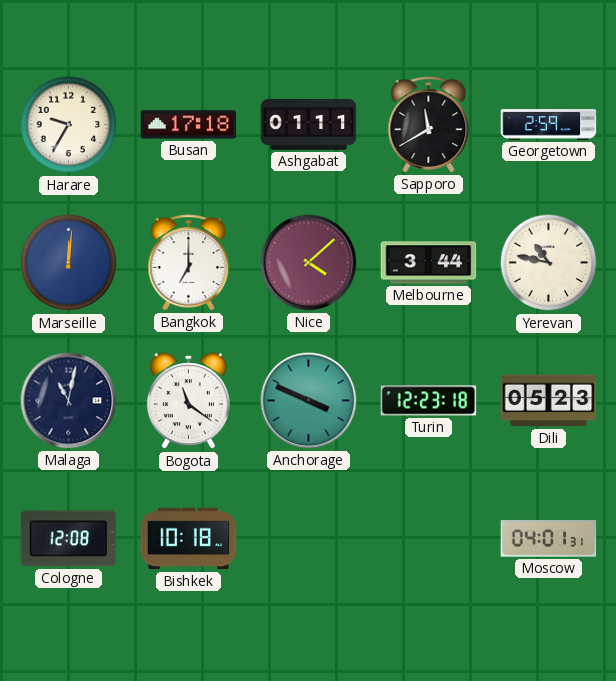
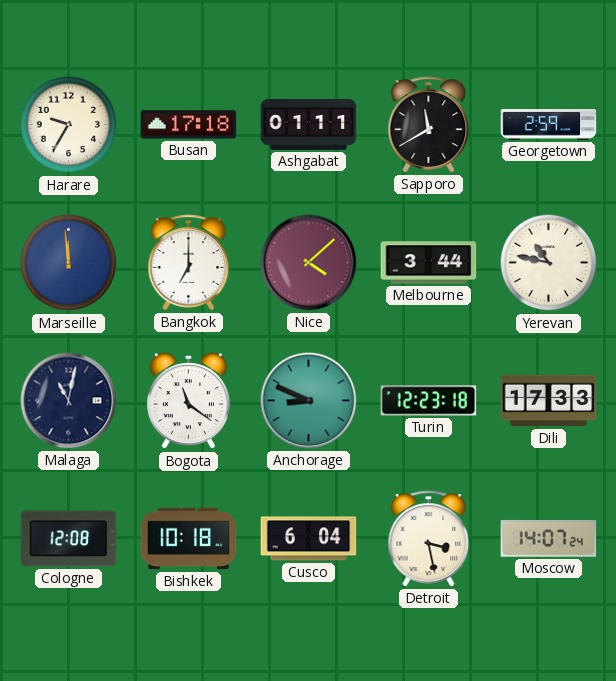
Marseille: 12:01 -> 11:59 (69, 263)
Anchorage: 3:49 -> 8:49 (309, 401)
Dili: 05:23 -> 17:33 (549, 401)
Cusco: none -> 6:04 (309, 539)
Detroit: none -> 3:28 (429, 539)
Moscow: 04:01 -> 14:07 (549, 538)
